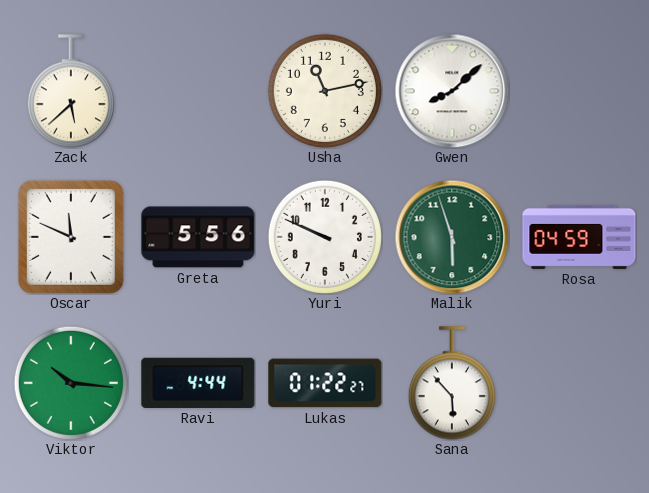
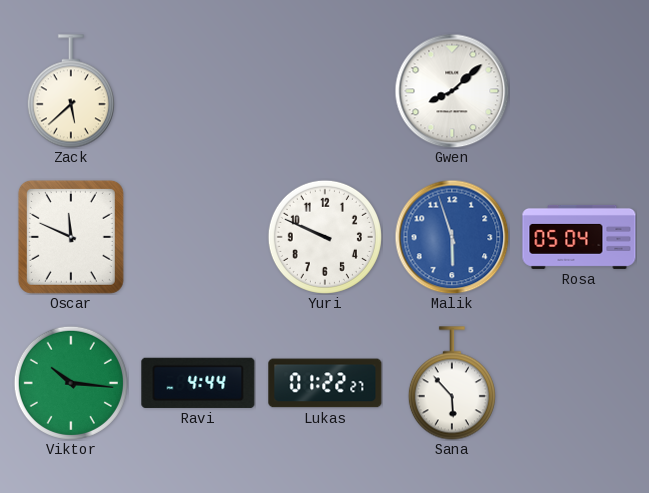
Usha: 11:13 -> none (325, 91)
Greta: 5:56 -> none (198, 237)
Malik dial: green -> blue (452, 237)
Rosa: 04:59 -> 05:04 (579, 237)
